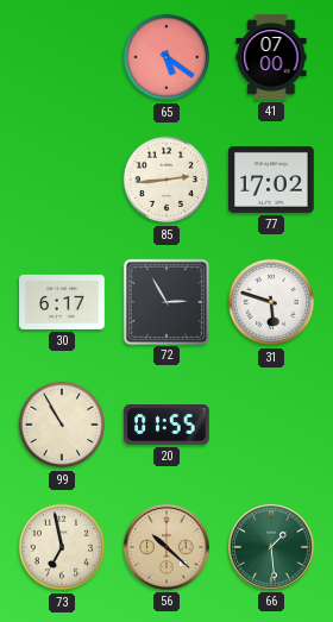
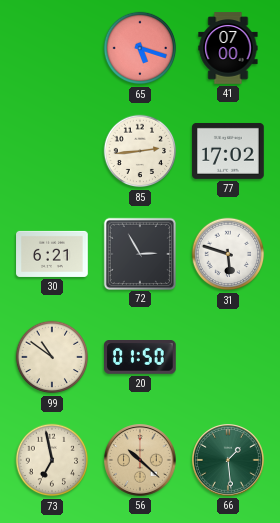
65: 5:21 -> 5:18 (140, 48)
30: 6:17 -> 6:21 (52, 254)
99: 10:55 -> 10:51 (52, 357)
20: 01:55 -> 01:50 (141, 358)
